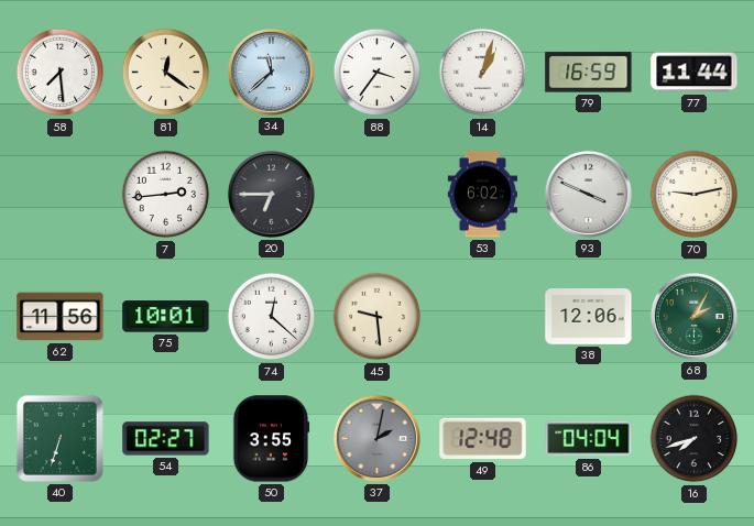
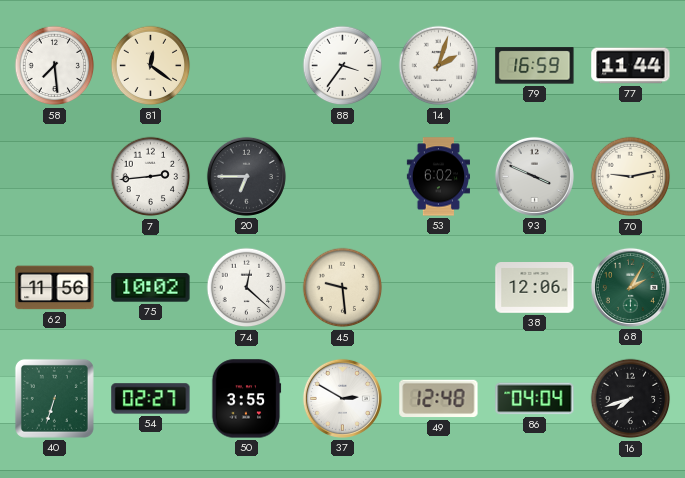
34: 11:38 -> none (271, 72)
14: 1:03 -> 2:03 (439, 66)
75: 10:01 -> 10:02 (151, 288)
37: 2:02 -> 2:50 (342, 398)
37 dial: grey -> white (342, 398)
